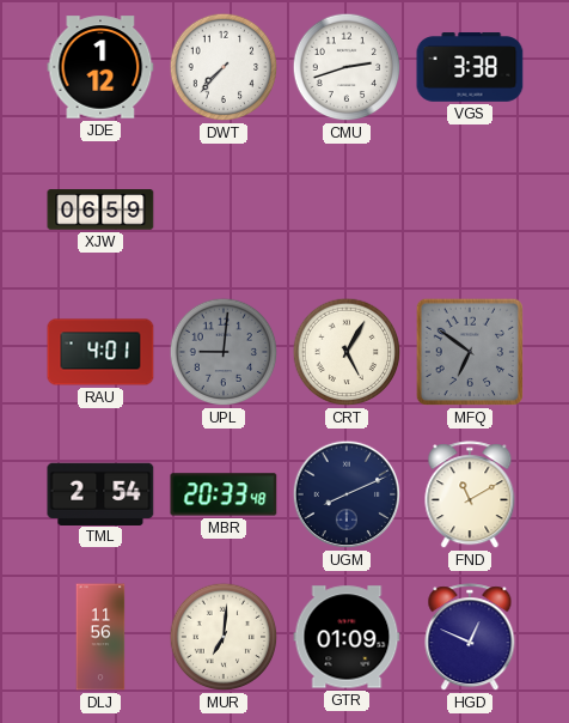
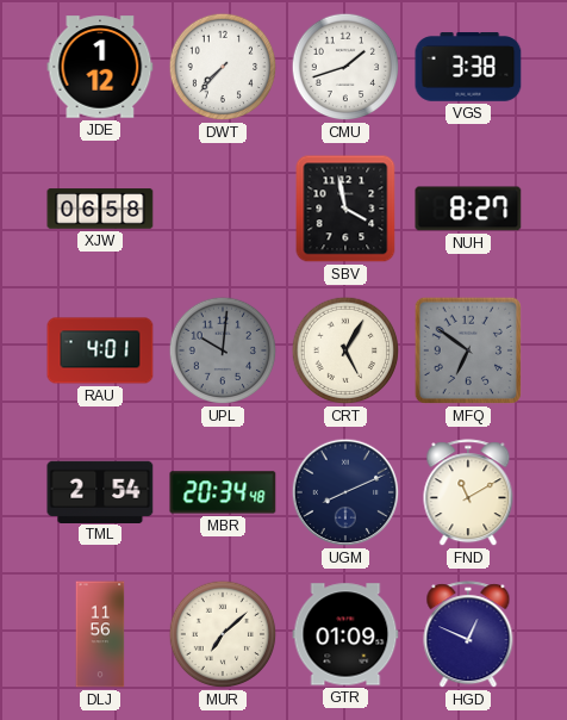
CMU: 2:42 -> 1:42 (345, 67)
XJW: 06:59 -> 06:58 (100, 209)
SBV: none -> 3:58 (345, 209)
NUH: none -> 8:27 (468, 209)
UPL: 9:01 -> 10:01 (223, 350)
MBR: 20:33 -> 20:34 (223, 492)
MUR: 7:01 -> 7:08 (223, 634)
